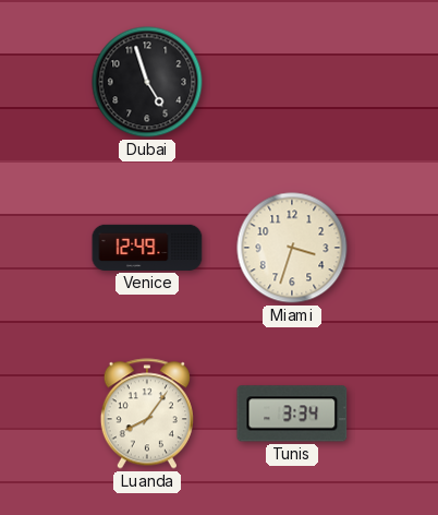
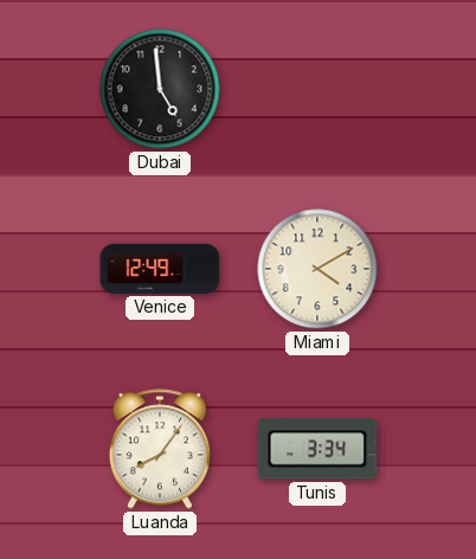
Dubai: 4:57 -> 4:59 (160, 89)
Miami: 3:33 -> 4:10 (317, 269)
